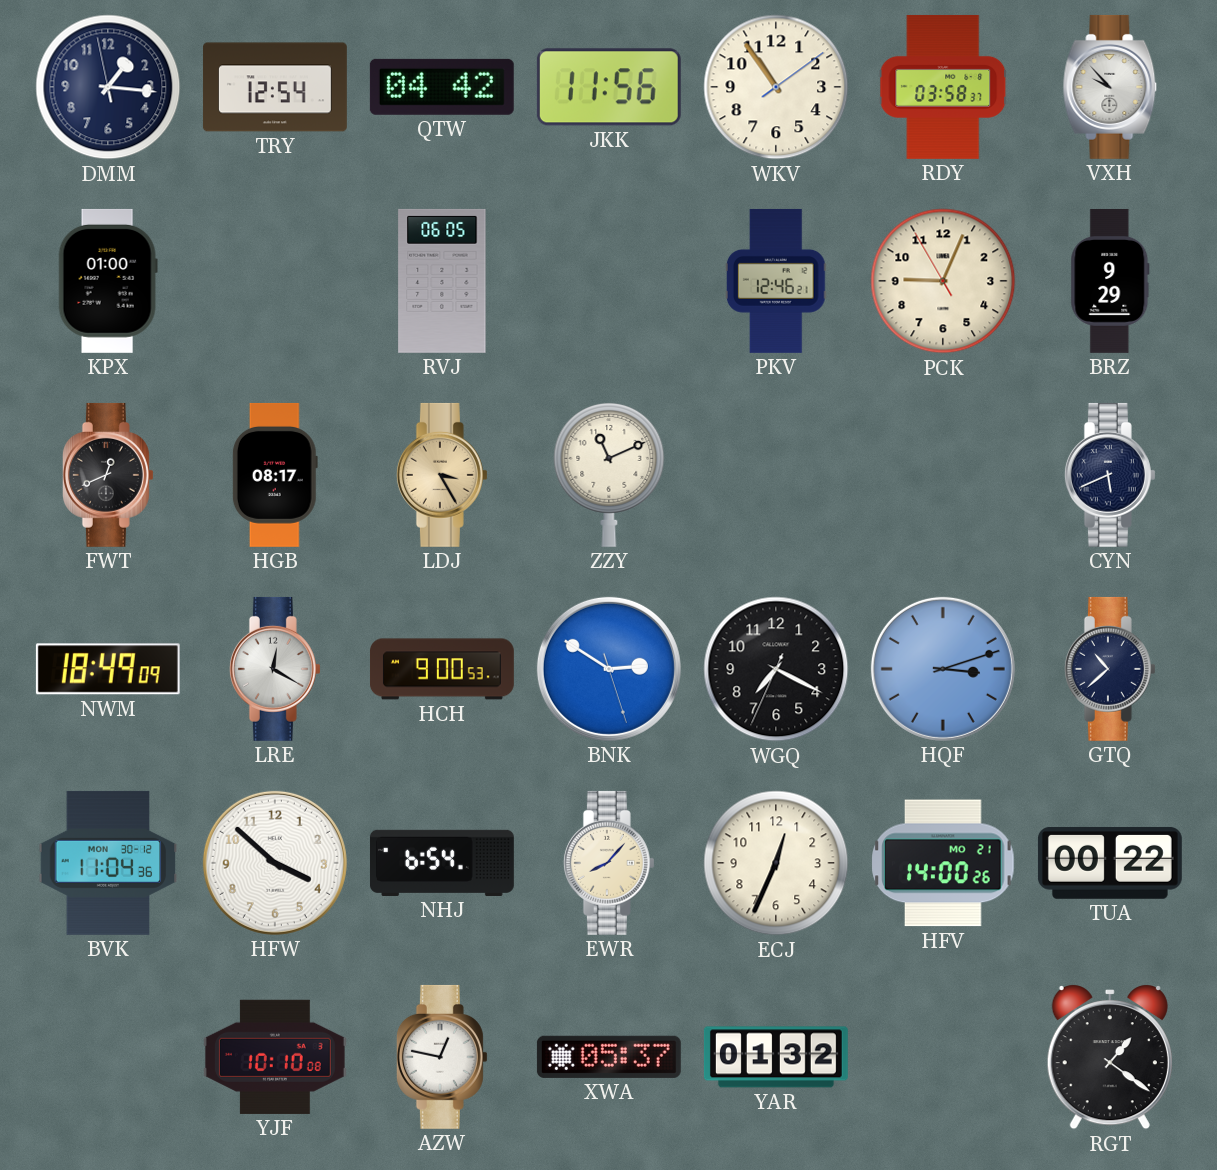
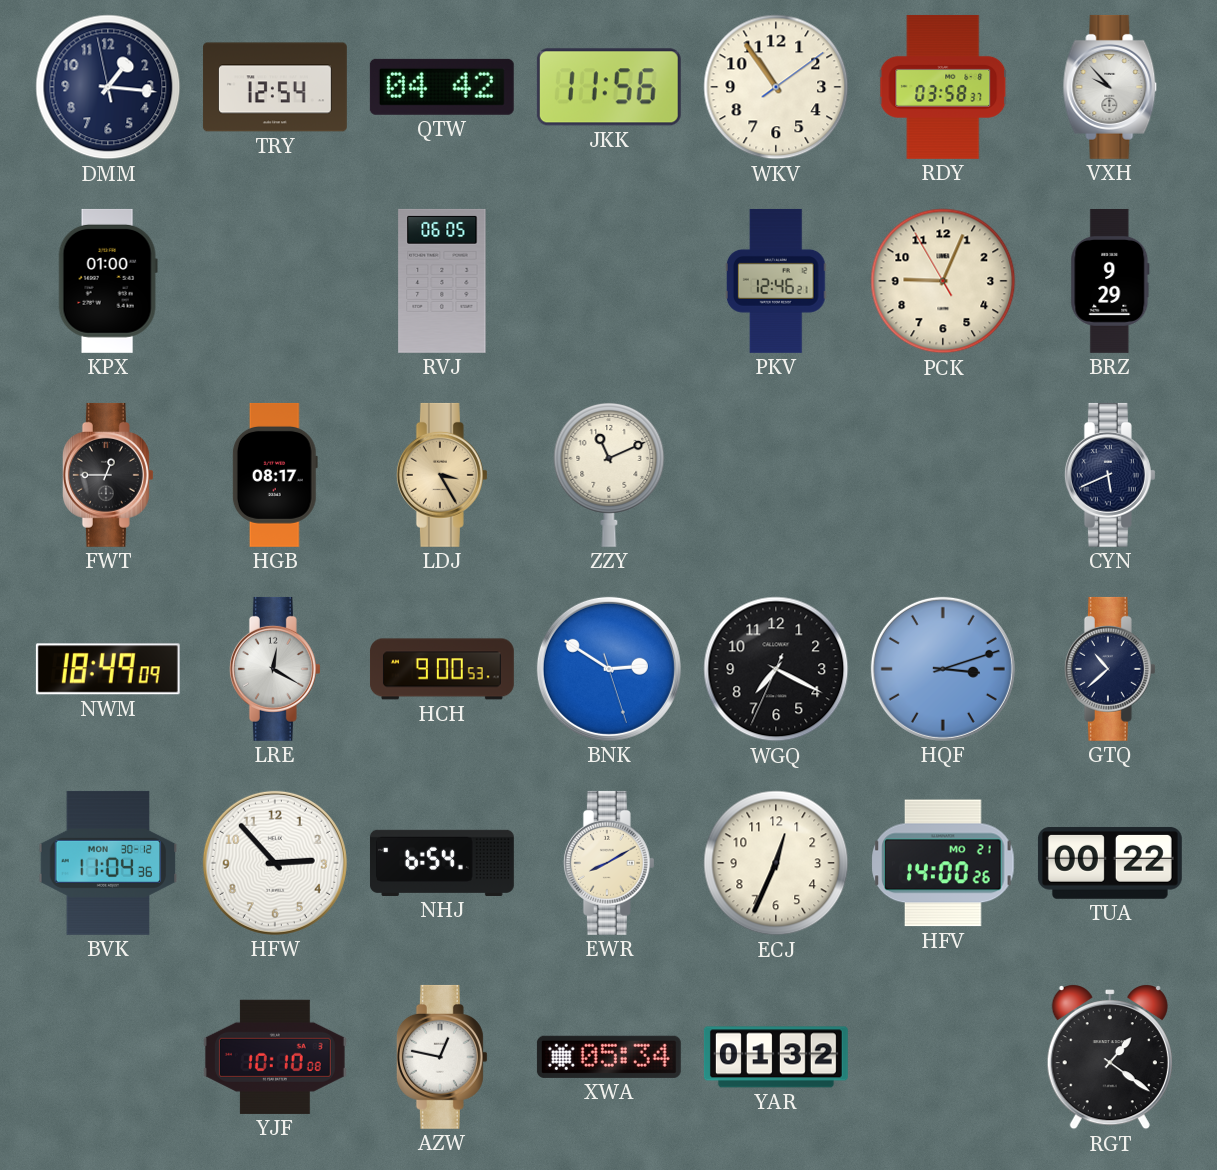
FWT: 12:41 -> 12:45 (108, 475)
HFW: 3:52 -> 2:53 (275, 863)
EWR: 8:07 -> 8:10 (609, 863)
XWA: 05:37 -> 05:34 (609, 1057)
